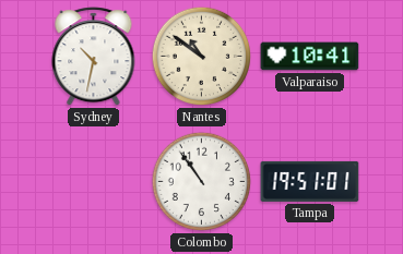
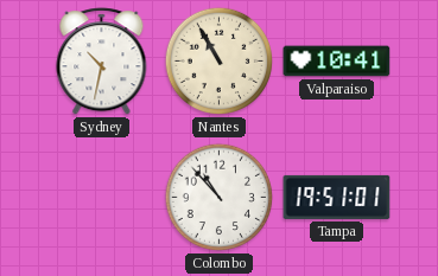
Nantes: 10:51 -> 10:55 (220, 62)
Colombo: 10:54 -> 10:53 (220, 198)
